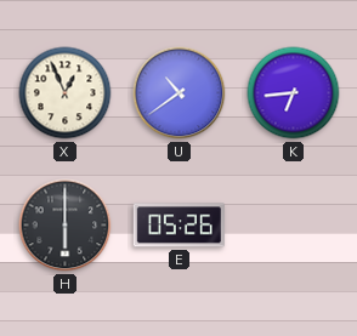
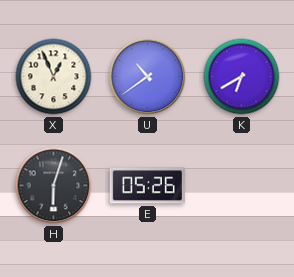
K: 6:44 -> 6:40 (242, 77)
H: 6:00 -> 6:03 (54, 186)
